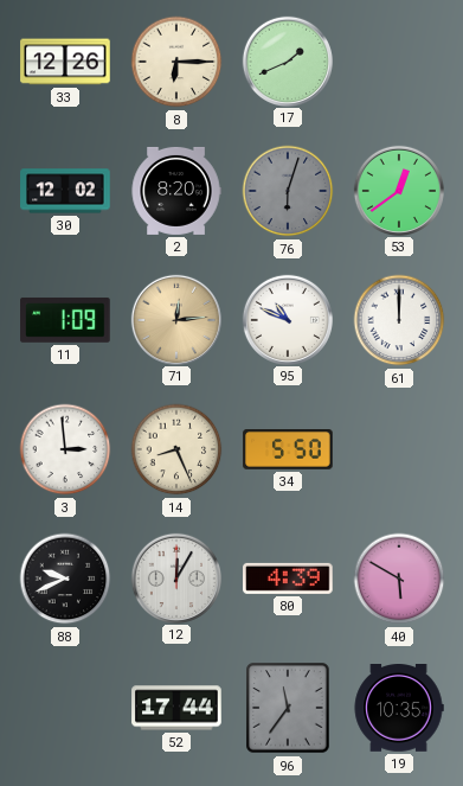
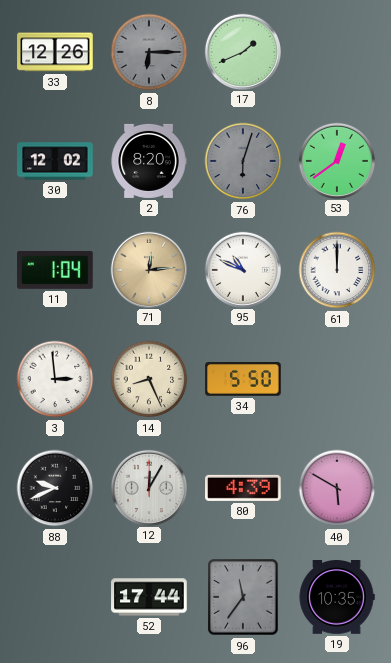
8 dial: cream -> grey (149, 52)
11: 1:09 -> 1:04 (55, 270)
